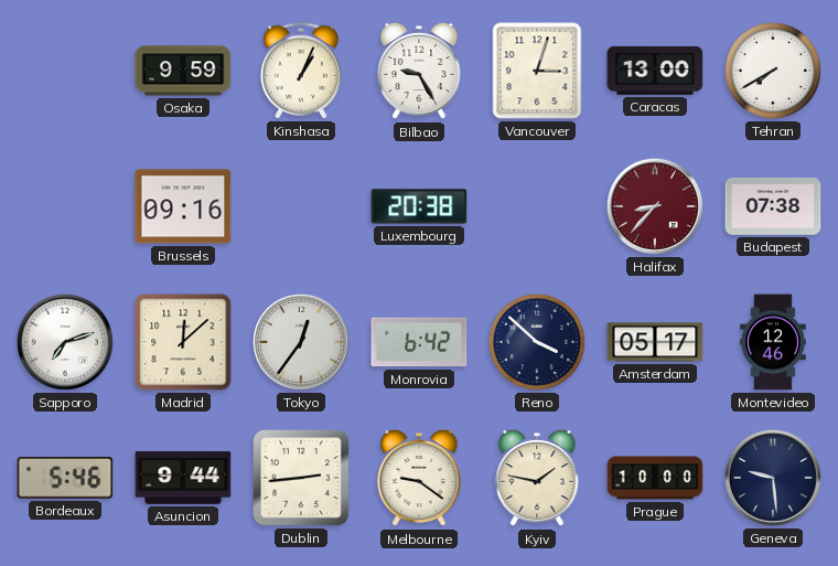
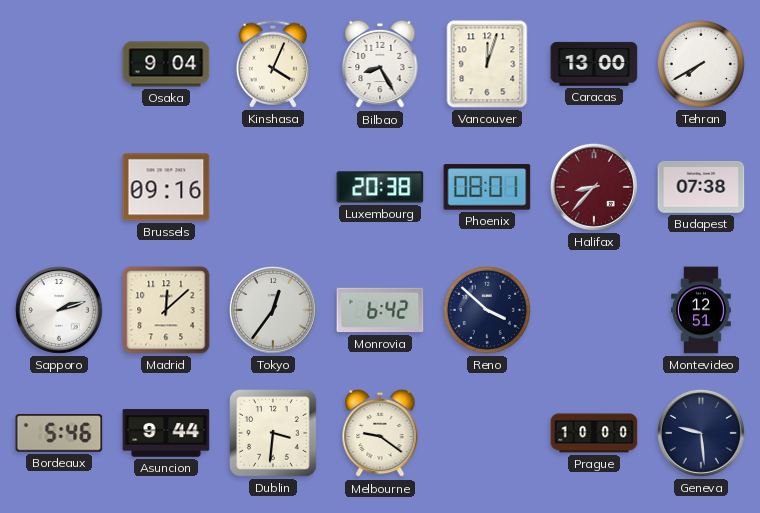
Osaka: 9:59 -> 9:04 (166, 64)
Kinshasa: 1:04 -> 4:04 (272, 64)
Bilbao: 9:25 -> 8:25 (380, 64)
Vancouver: 3:03 -> 12:03 (487, 64)
Phoenix: none -> 08:01 (487, 187)
Sapporo: 7:12 -> 2:12 (59, 310)
Amsterdam: 05:17 -> none (655, 342)
Montevideo: 12:46 -> 12:51 (701, 310)
Dublin: 2:44 -> 3:31 (273, 433)
Kyiv: 1:47 -> none (537, 478)
